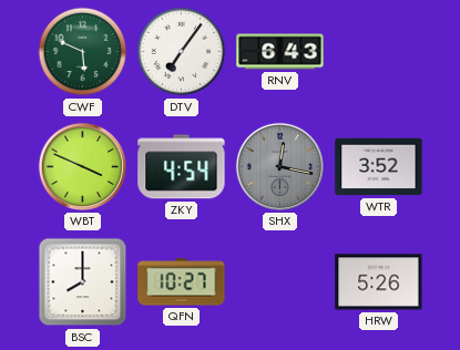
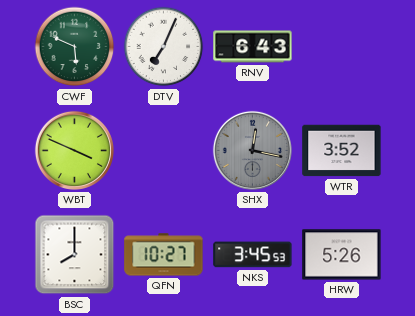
DTV: 7:06 -> 7:04 (164, 47)
ZKY: 4:54 -> none (182, 167)
NKS: none -> 3:45 (253, 255)
